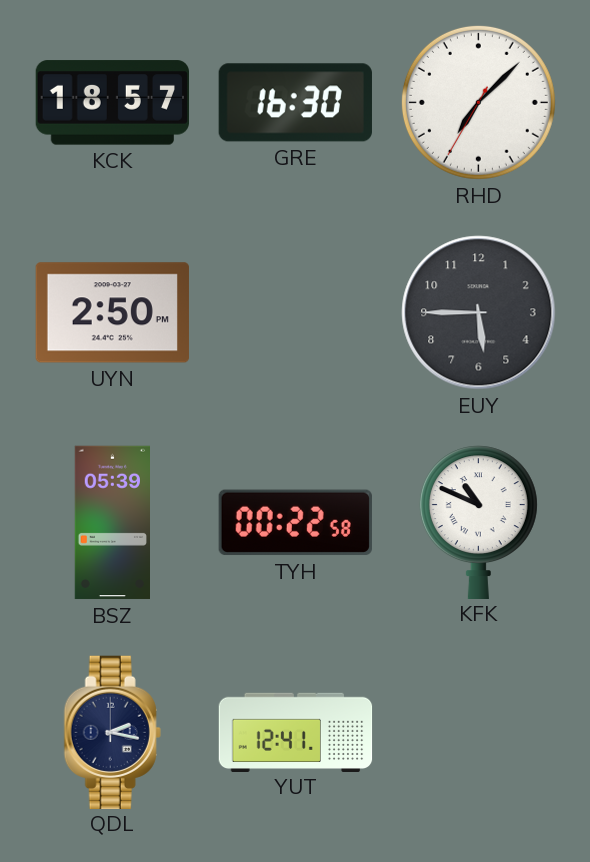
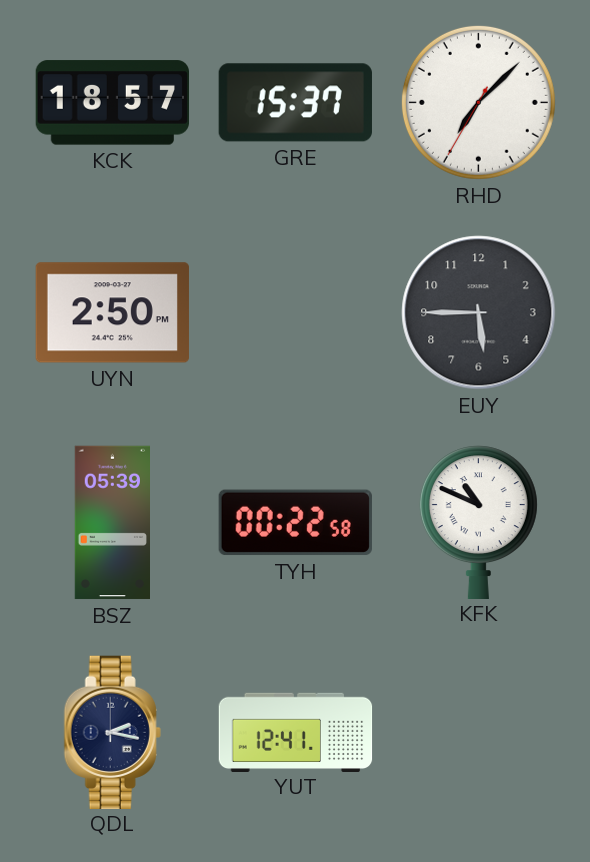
GRE: 16:30 -> 15:37 (295, 103)
